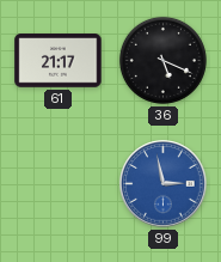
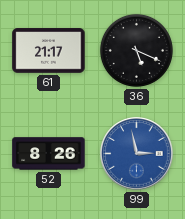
52: none -> 8:26 (49, 154)
